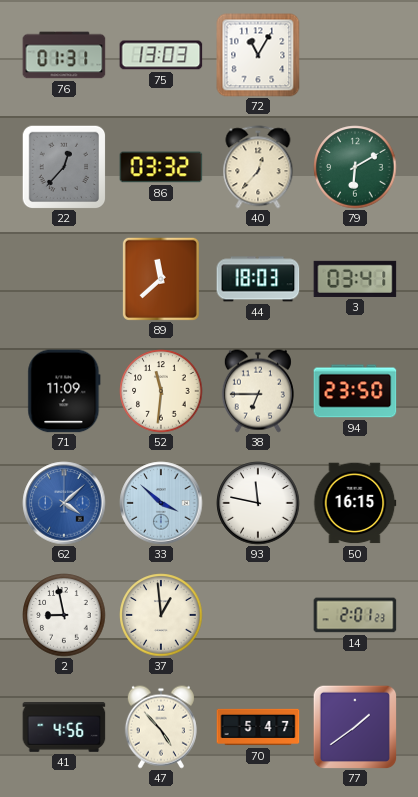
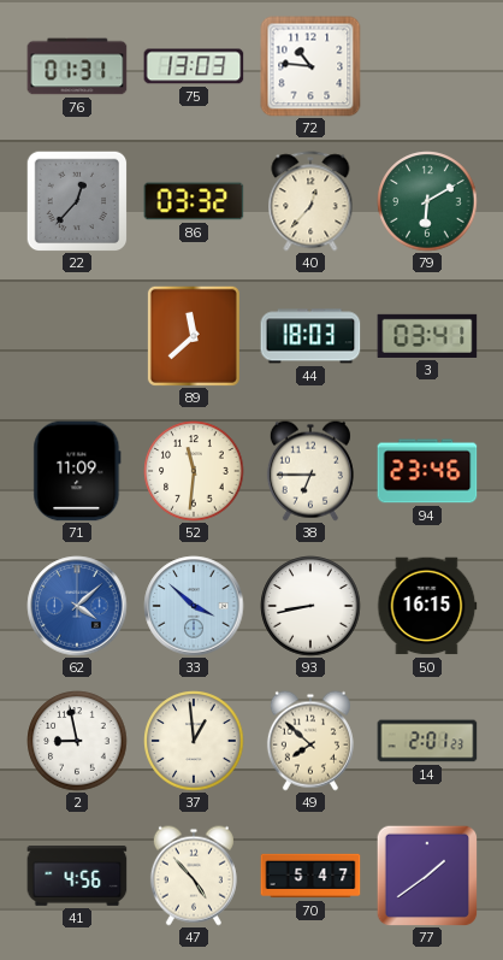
72: 11:05 -> 10:46 (310, 66)
94: 23:50 -> 23:46 (427, 471)
93: 11:47 -> 8:43 (310, 606)
49: none -> 7:52 (310, 741)
